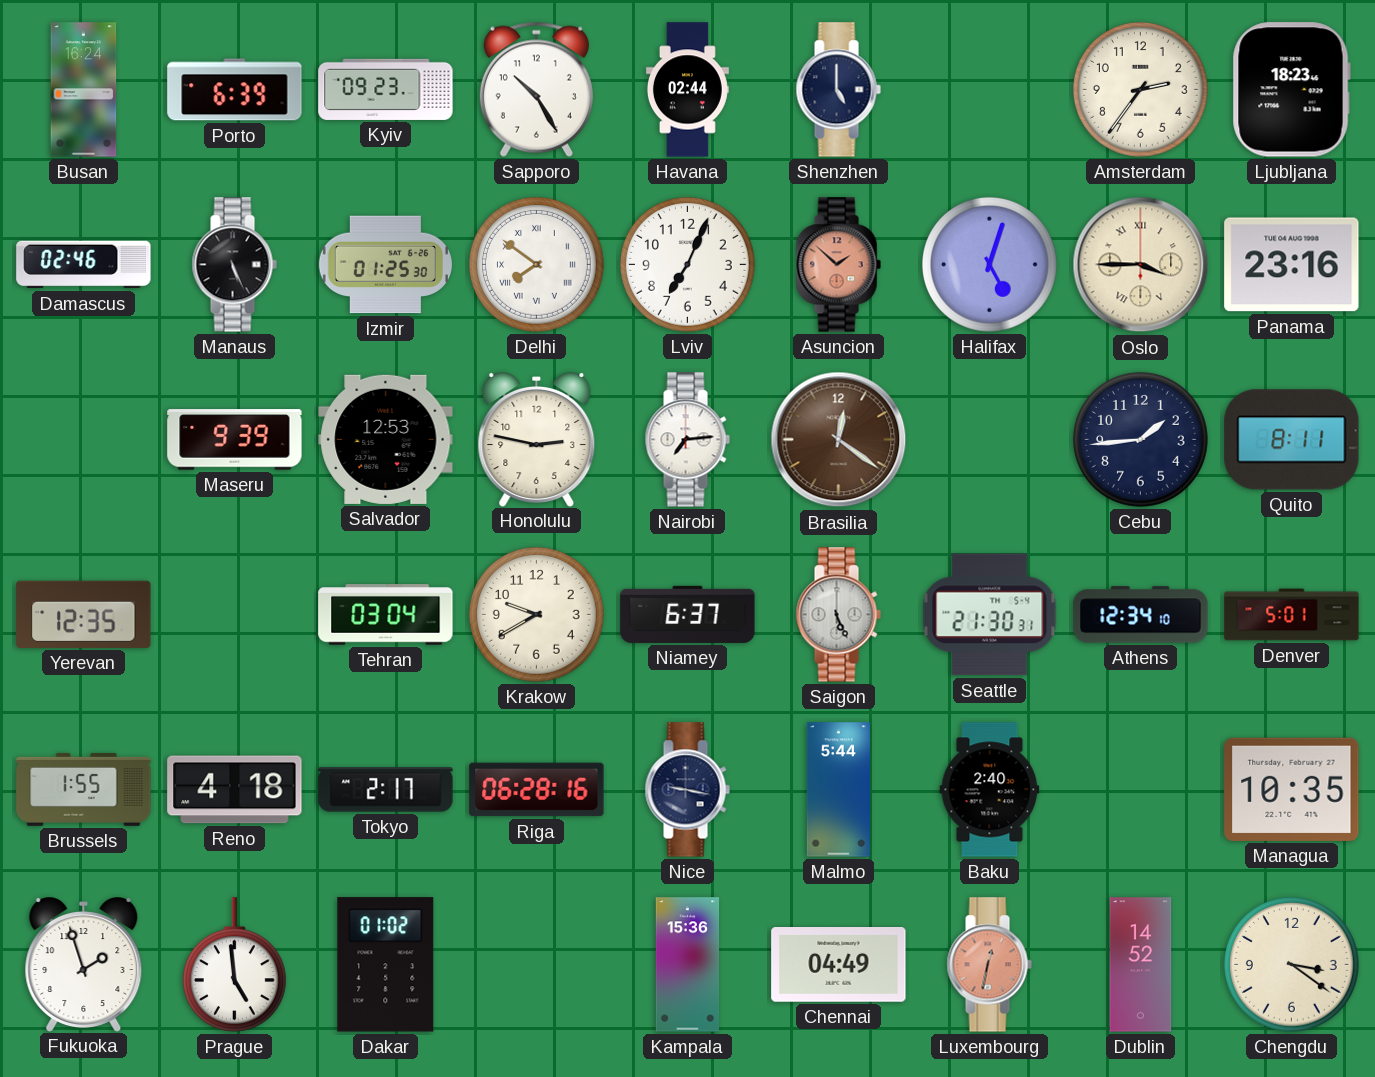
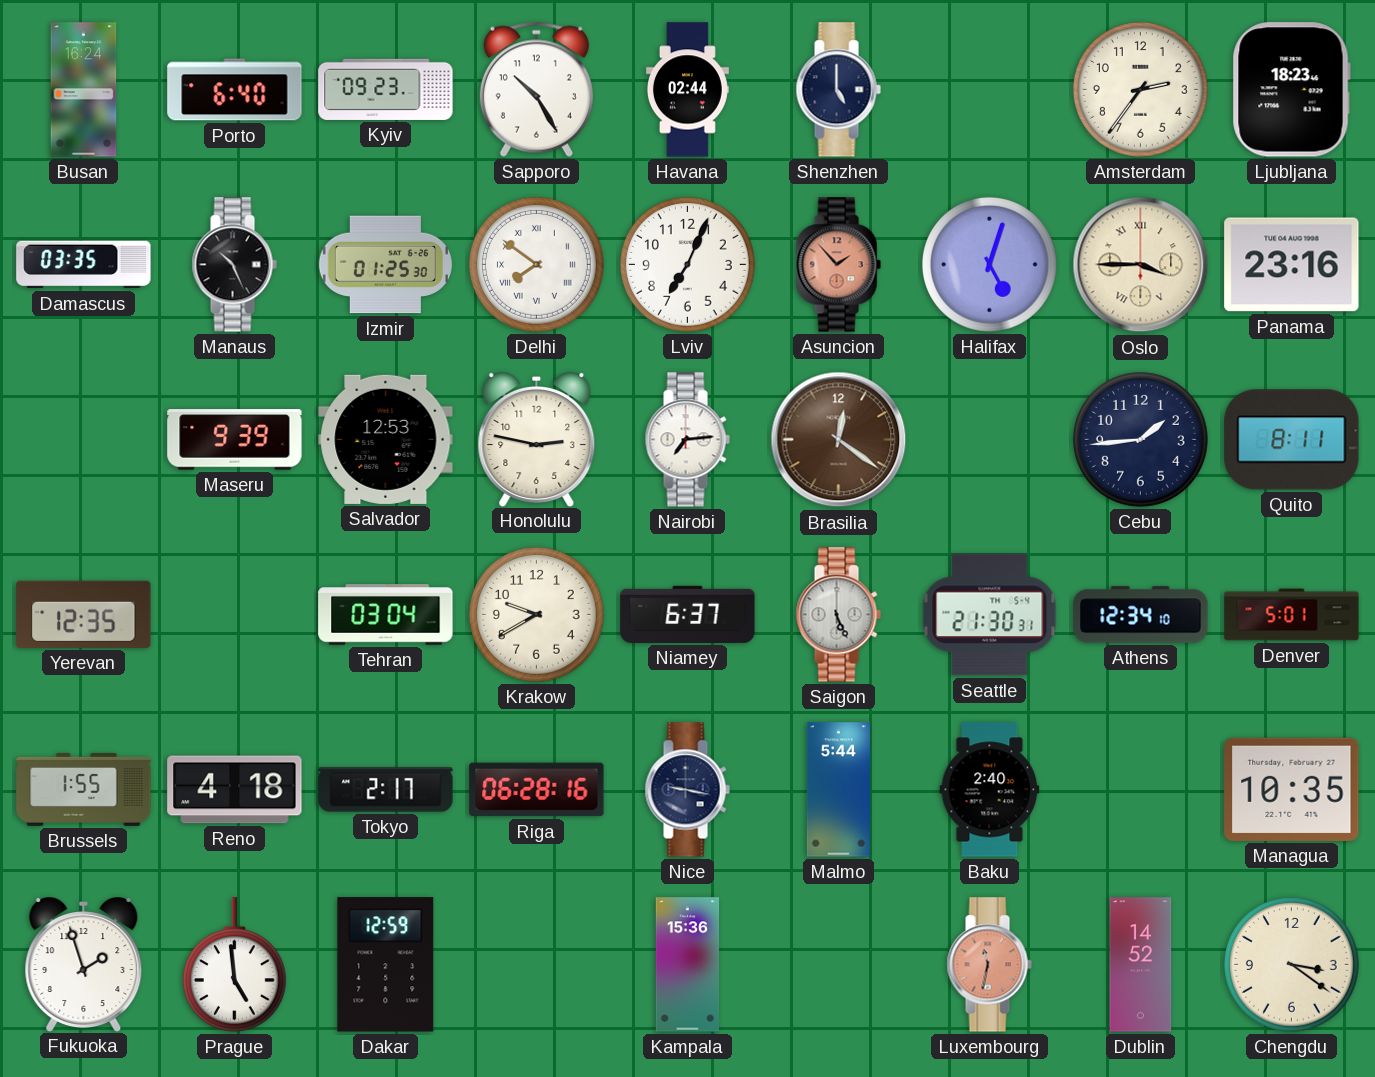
Porto: 6:39 -> 6:40 (235, 90)
Damascus: 02:46 -> 03:35 (84, 265)
Manaus: 5:26 -> 10:26 (234, 265)
Asuncion: 1:52 -> 1:53 (838, 265)
Dakar: 01:02 -> 12:59 (386, 965)
Chennai: 04:49 -> none (839, 965)
Luxembourg: 12:32 -> 11:32 (989, 965)
